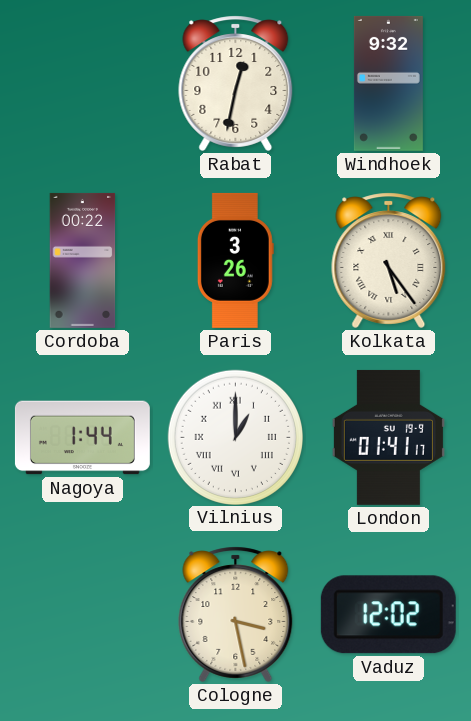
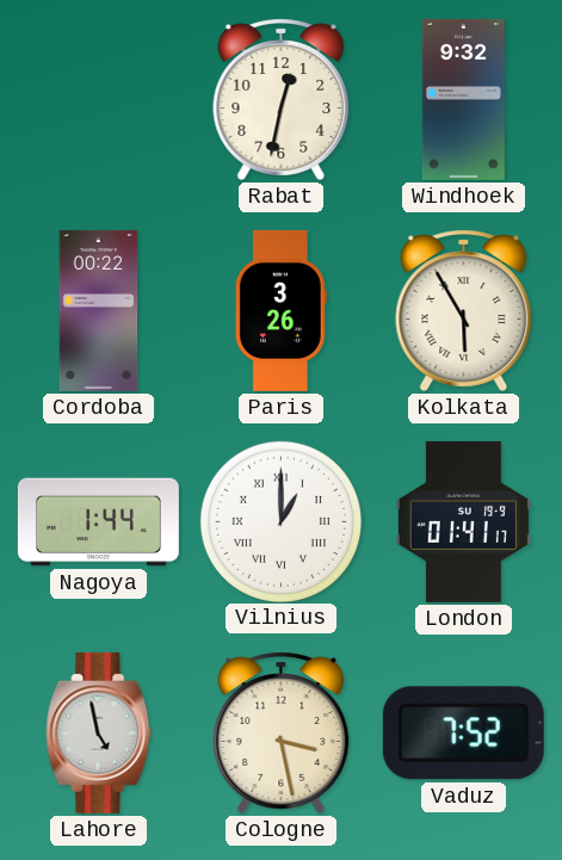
Kolkata: 5:24 -> 5:55 (464, 310)
Lahore: none -> 4:58 (99, 732)
Vaduz: 12:02 -> 7:52 (463, 734)
